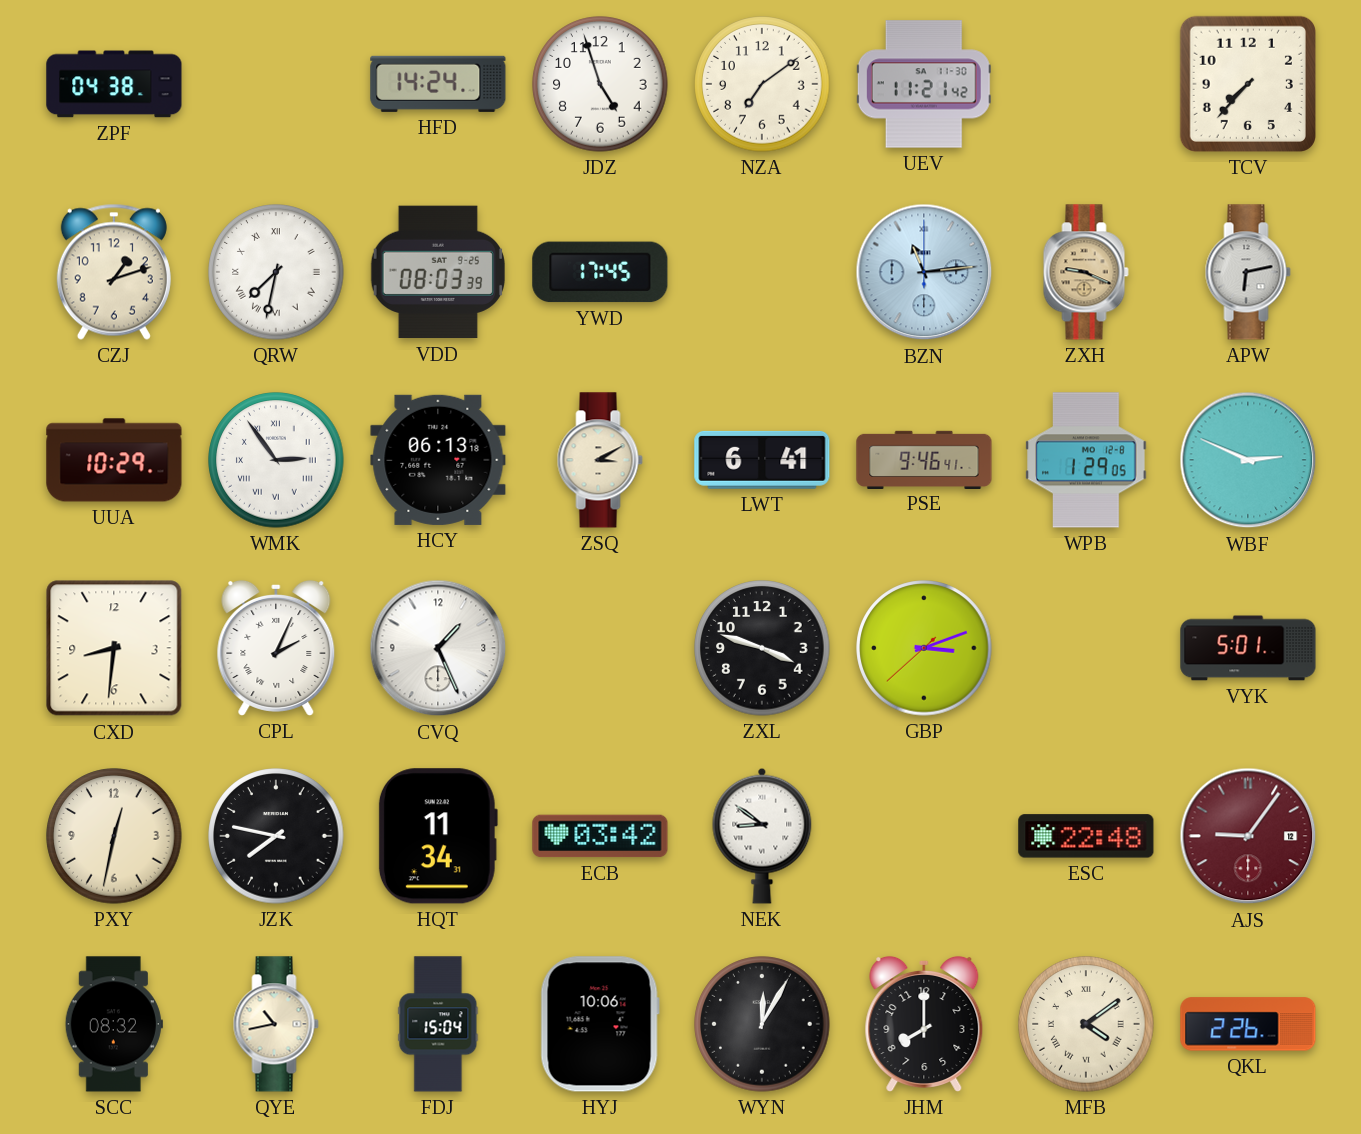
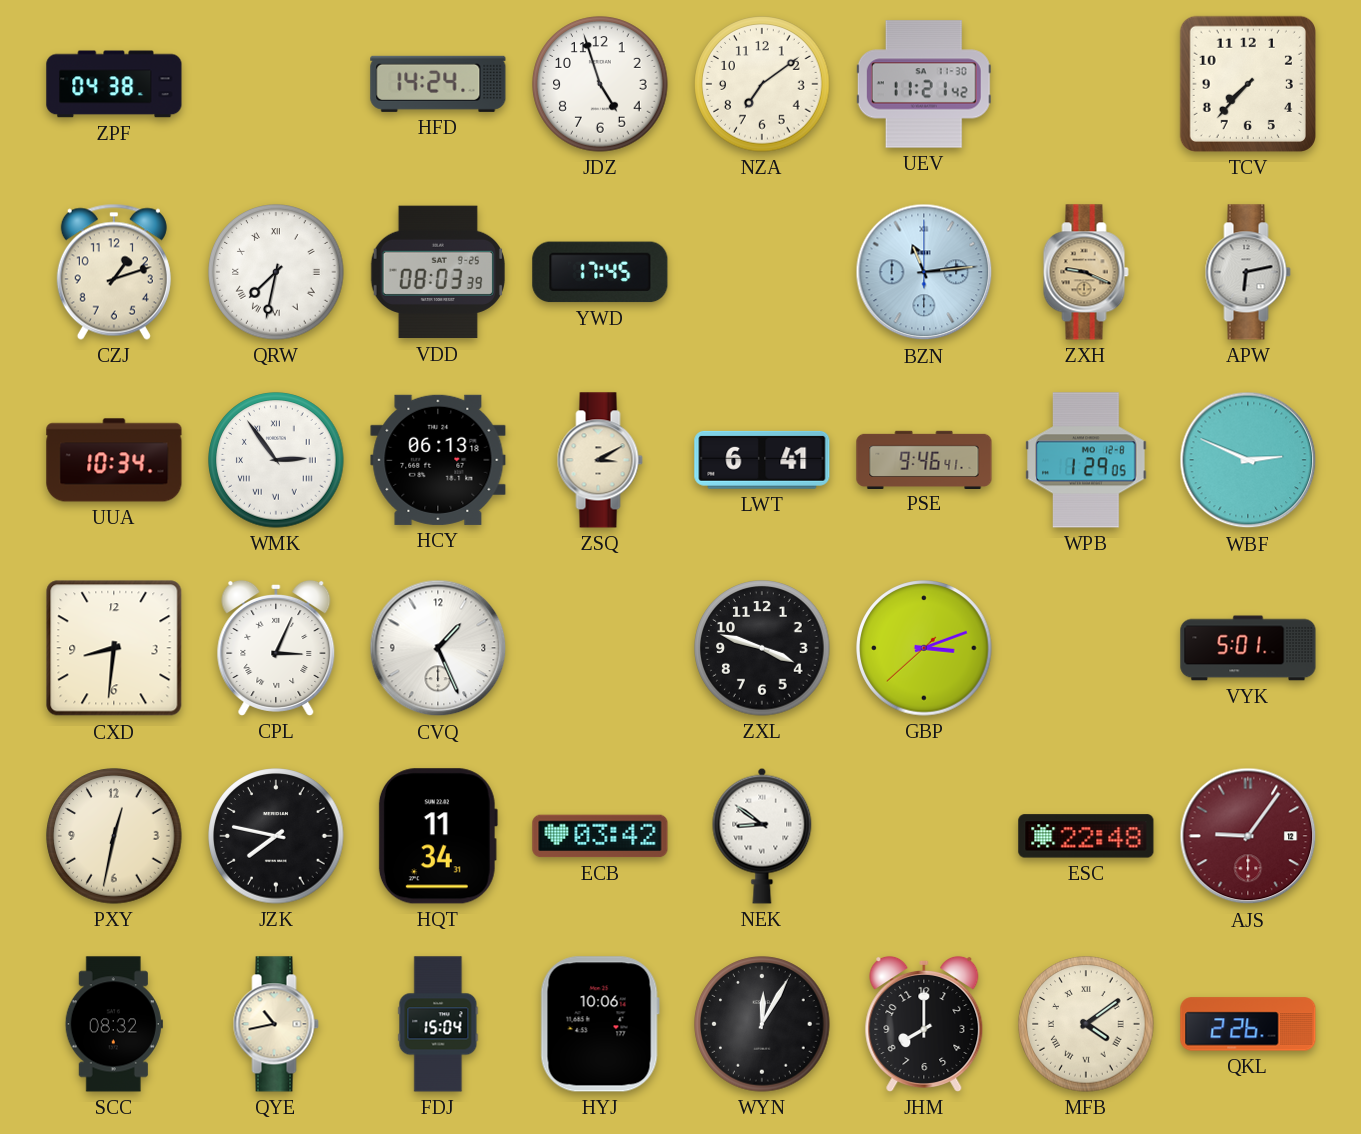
UUA: 10:29 -> 10:34 (114, 460)
CPL: 2:04 -> 3:04 (276, 648)
